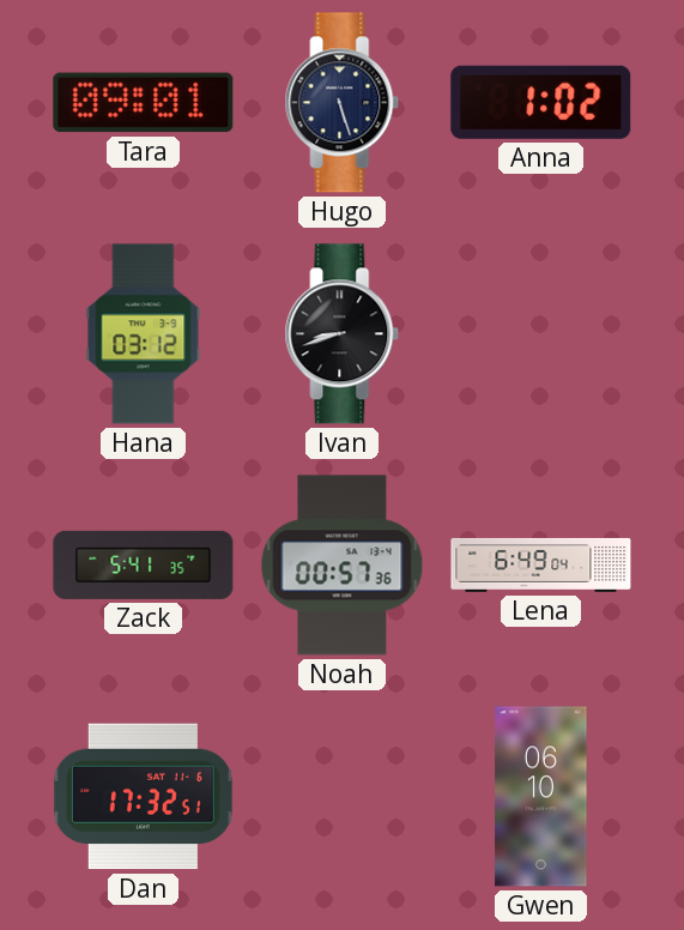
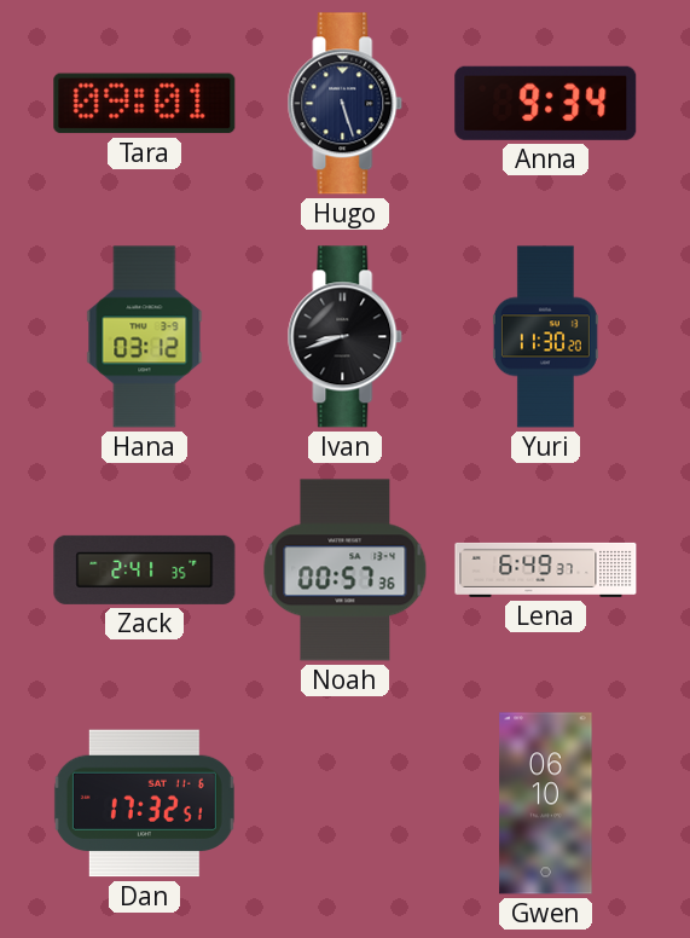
Anna: 1:02 -> 9:34 (546, 103)
Yuri: none -> 11:30 (545, 337)
Zack: 5:41 -> 2:41 (145, 569)
Lena: 6:49:04 -> 6:49:37 (546, 569)
